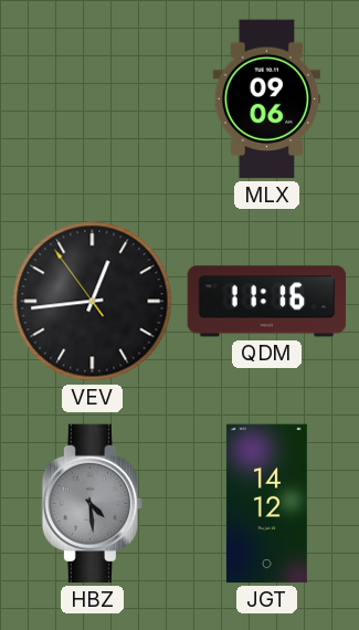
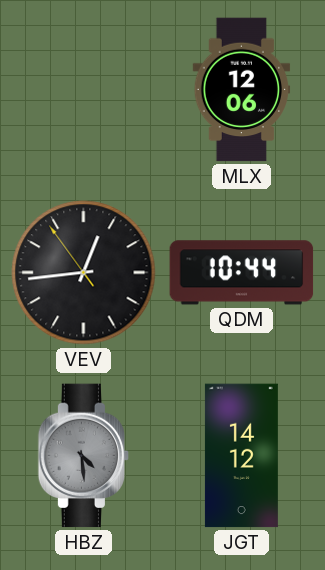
MLX: 09:06 -> 12:06 (242, 90)
QDM: 11:16 -> 10:44 (242, 273)
